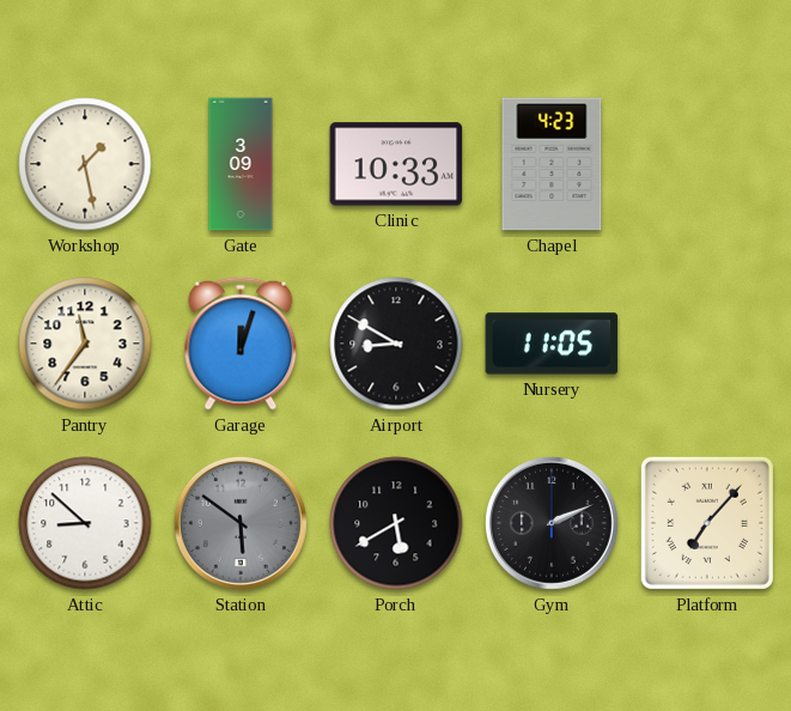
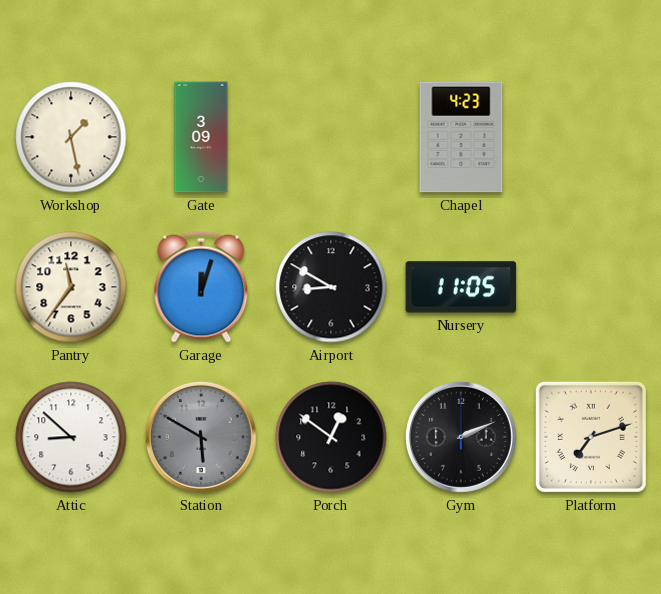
Clinic: 10:33 -> none (396, 164)
Station: 5:51 -> 5:50 (201, 437)
Porch: 5:40 -> 12:51 (331, 437)
Platform: 7:07 -> 7:12 (591, 437)
